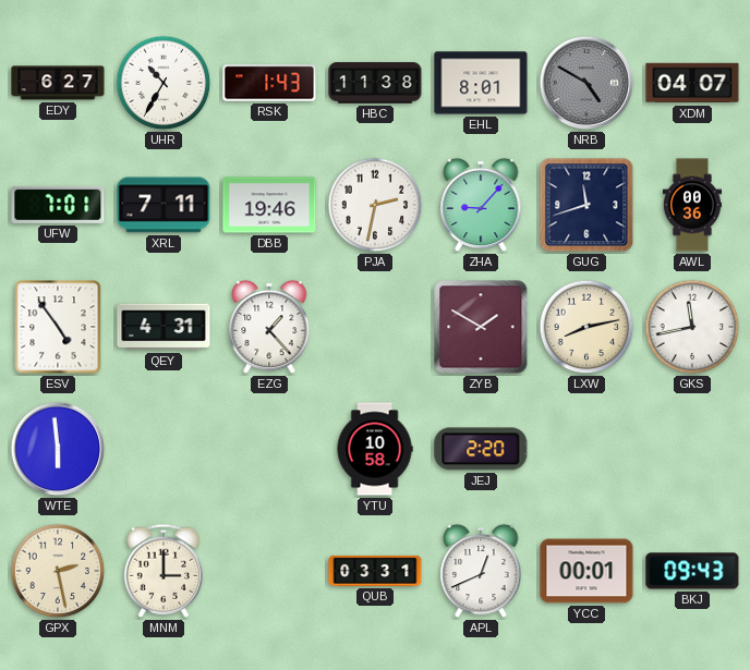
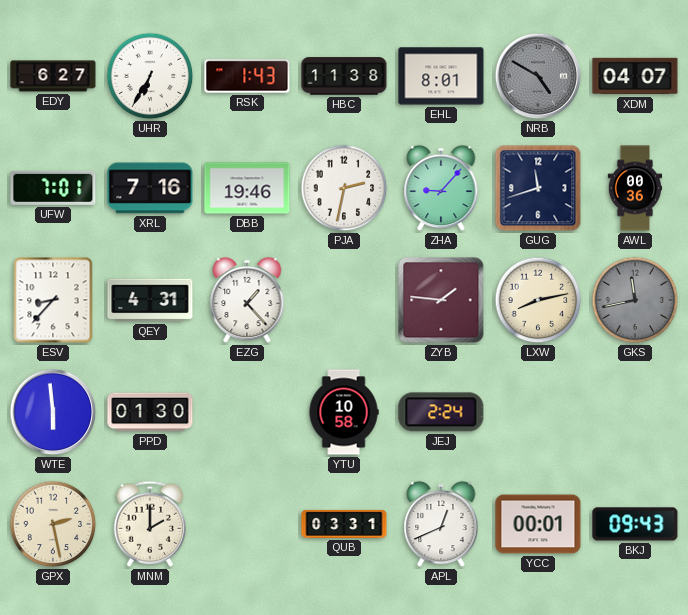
UHR: 10:35 -> 6:35 (150, 76)
XRL: 7:11 -> 7:16 (150, 188)
ESV: 4:54 -> 8:37 (53, 300)
ZYB: 1:50 -> 1:46 (441, 300)
GKS dial: white -> grey (635, 300)
PPD: none -> 01:30 (150, 412)
JEJ: 2:20 -> 2:24 (441, 412)
MNM: 3:00 -> 2:00 (150, 524)
